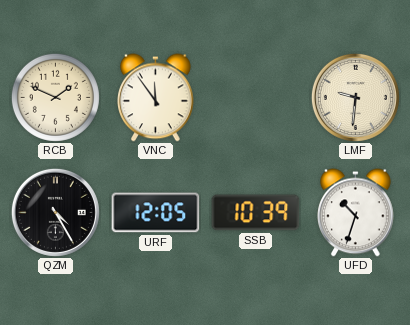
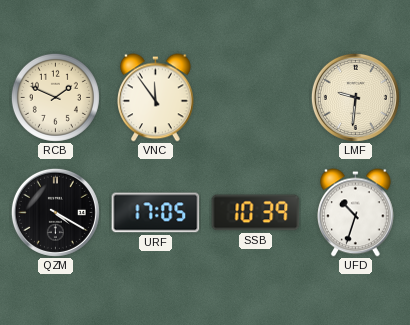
QZM: 4:25 -> 4:20 (55, 212)
URF: 12:05 -> 17:05 (156, 213)
